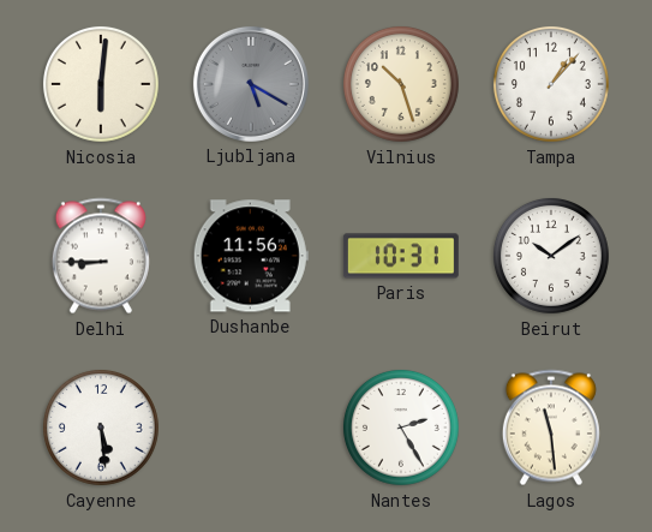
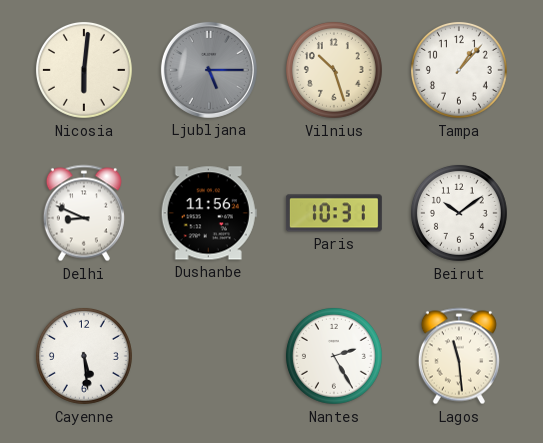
Ljubljana: 5:20 -> 5:15 (209, 70)
Delhi: 8:45 -> 8:49 (84, 213)
